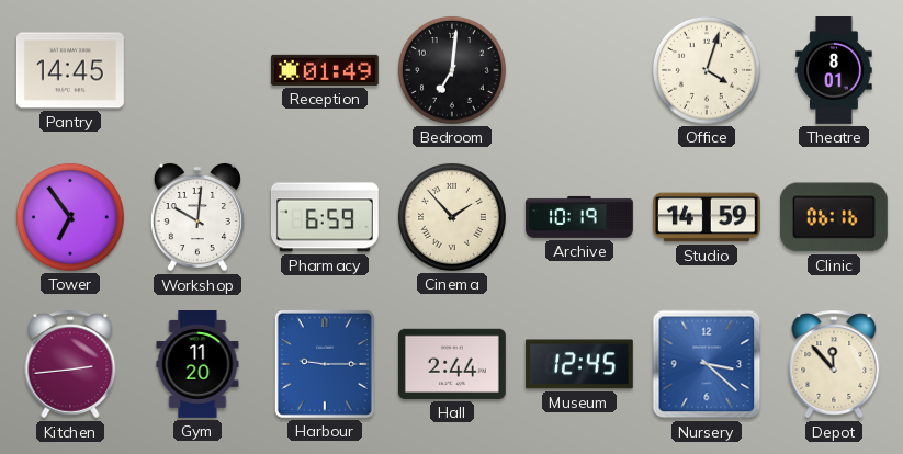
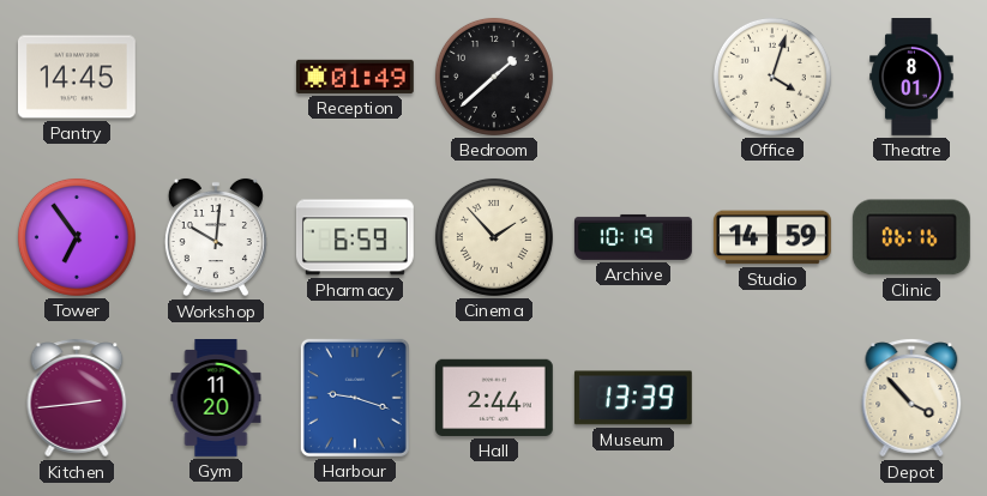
Bedroom: 7:01 -> 1:38 (494, 77)
Harbour: 9:15 -> 9:18 (355, 398)
Museum: 12:45 -> 13:39 (633, 398)
Nursery: 3:22 -> none (707, 364)
Depot: 11:53 -> 3:53 (911, 398)
